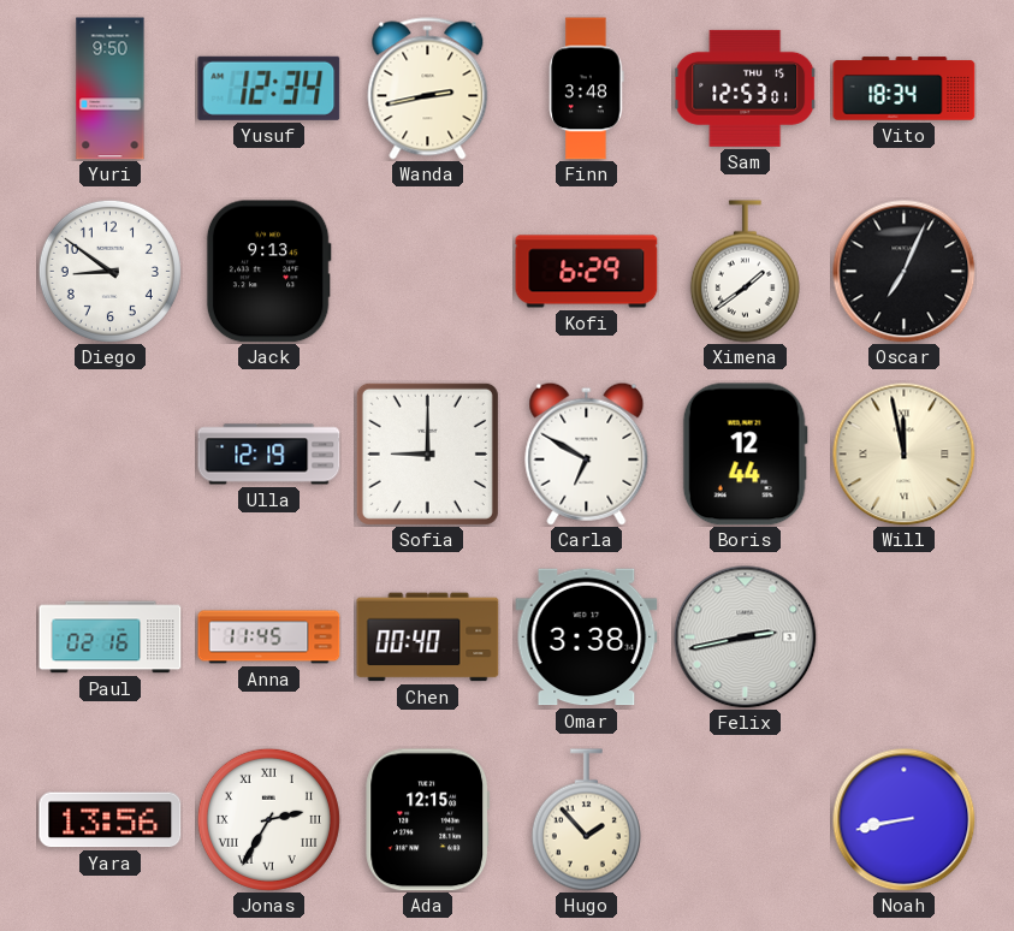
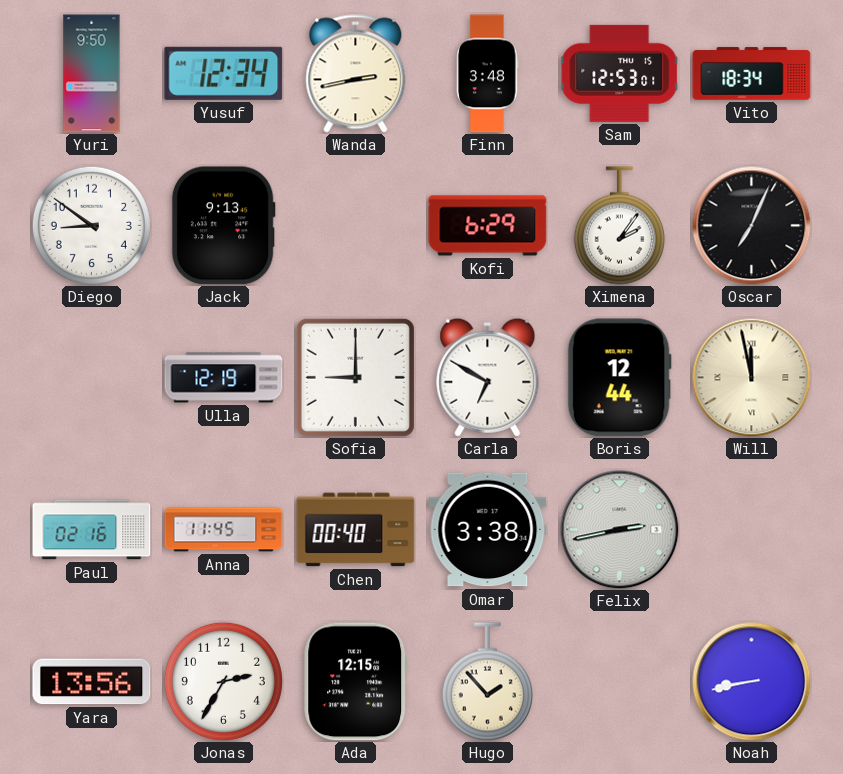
Ximena: 1:39 -> 2:06 (619, 226)
Jonas numerals: Roman -> Arabic (223, 681)
